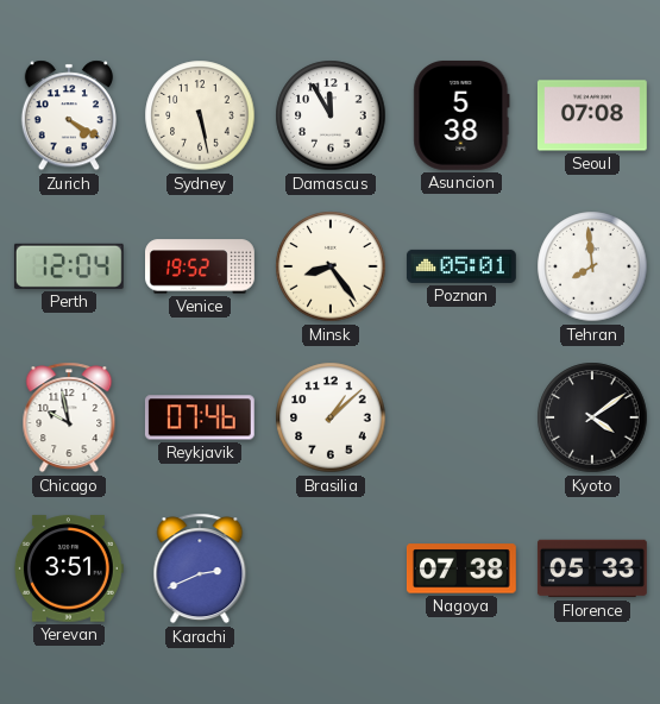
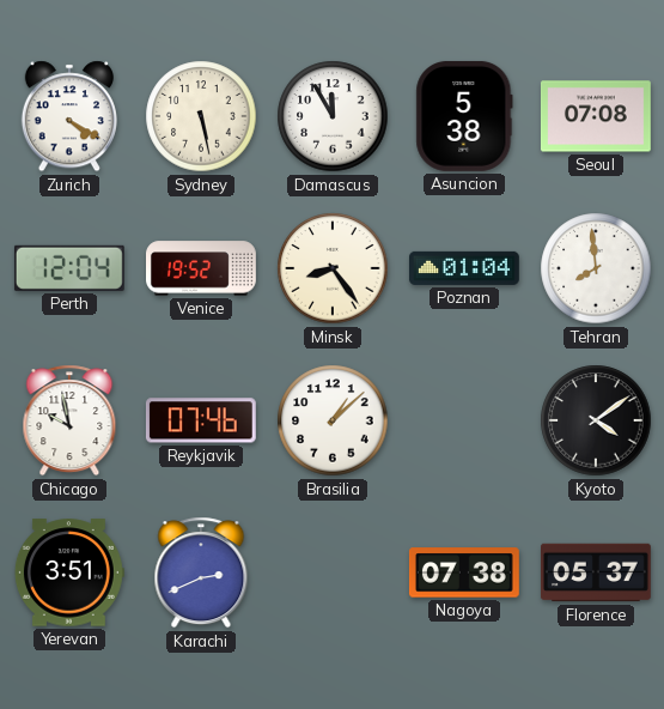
Poznan: 05:01 -> 01:04 (464, 268)
Florence: 05:33 -> 05:37 (596, 572)
